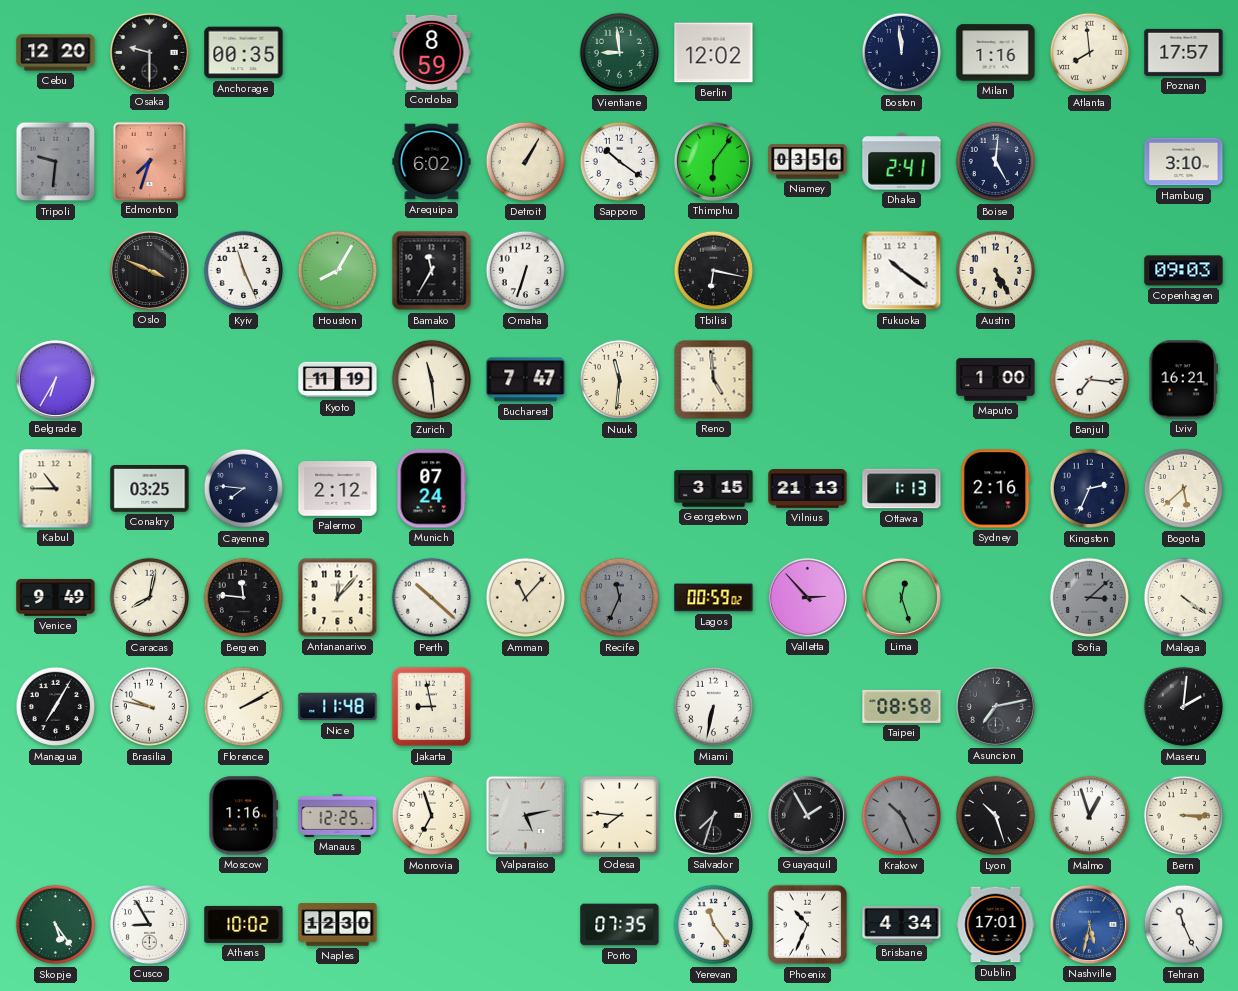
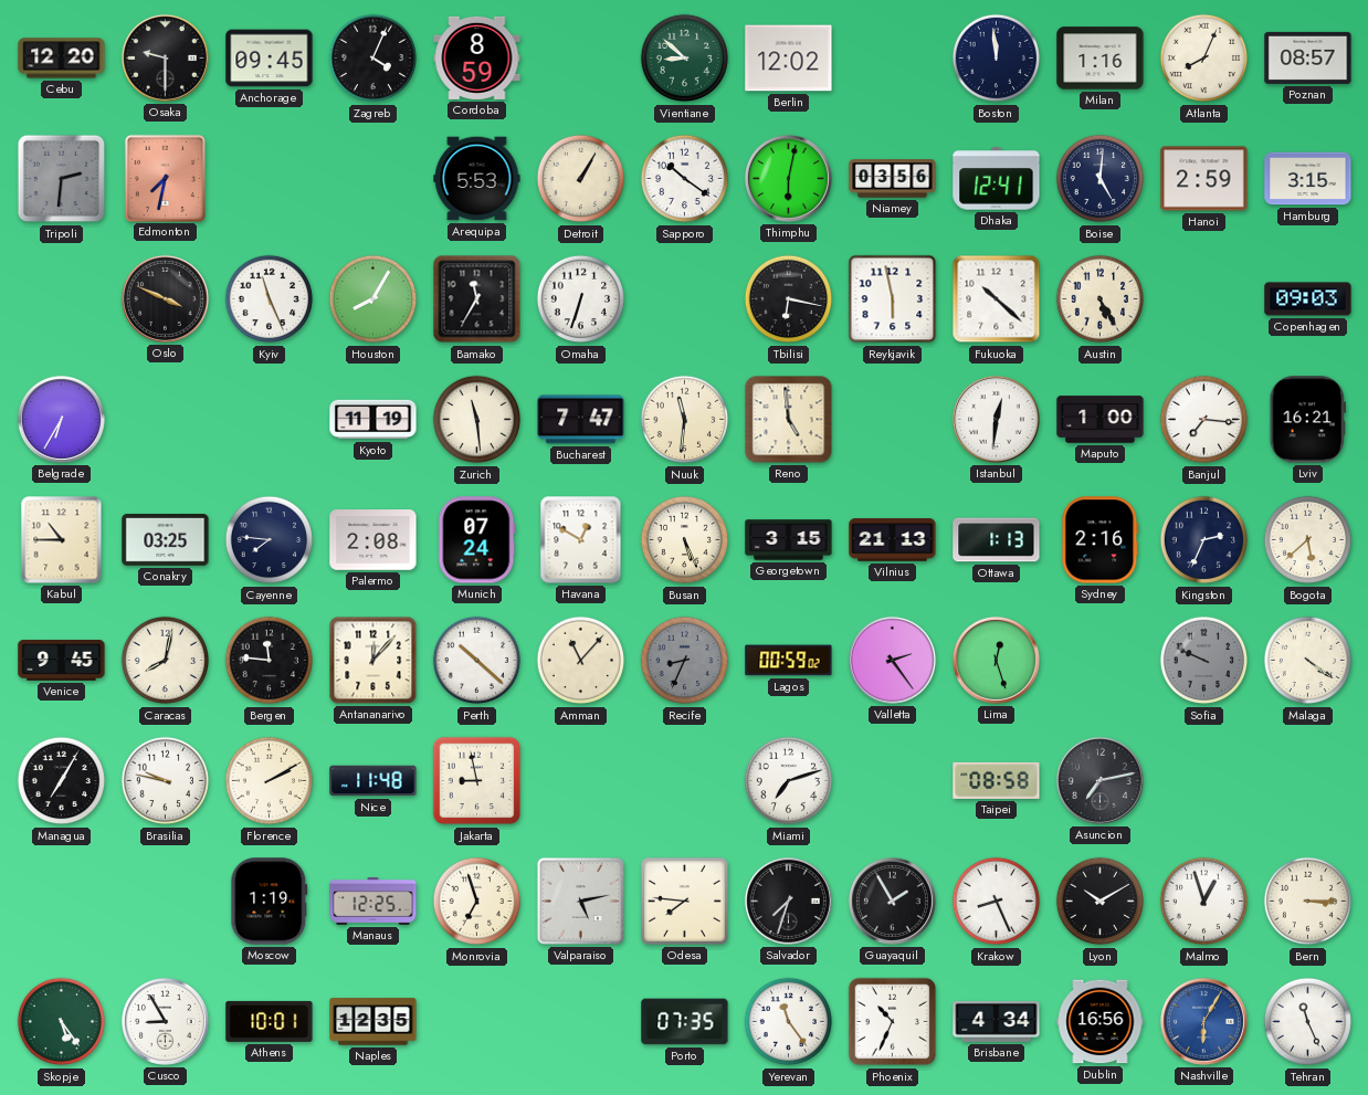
Anchorage: 00:35 -> 09:45 (270, 59)
Zagreb: none -> 4:04 (373, 59)
Vientiane: 8:59 -> 8:52 (685, 59)
Atlanta: 7:59 -> 8:04 (1204, 59)
Poznan: 17:57 -> 08:57 (1308, 57)
Tripoli: 9:31 -> 2:31 (62, 179)
Edmonton: 7:33 -> 7:32 (165, 178)
Arequipa: 6:02 -> 5:53 (477, 179)
Thimphu: 6:06 -> 6:02 (788, 178)
Dhaka: 2:41 -> 12:41 (997, 179)
Hanoi: none -> 2:59 (1204, 179)
Hamburg: 3:10 -> 3:15 (1308, 179)
Reykjavik: none -> 5:58 (893, 299)
Fukuoka: 10:21 -> 10:22 (997, 299)
Istanbul: none -> 12:31 (996, 419)
Palermo: 2:12 -> 2:08 (373, 540)
Havana: none -> 12:50 (581, 540)
Busan: none -> 5:26 (685, 540)
Venice: 9:49 -> 9:45 (62, 661)
Recife: 11:34 -> 8:34 (685, 661)
Valletta: 2:53 -> 2:24 (892, 660)
Sofia: 3:08 -> 9:49 (1204, 661)
Miami: 6:32 -> 7:12 (789, 781)
Maseru: 2:01 -> none (1184, 707)
Moscow: 1:16 -> 1:19 (270, 902)
Krakow: 10:26 -> 8:26 (997, 902)
Krakow dial: grey -> white (997, 902)
Lyon: 10:27 -> 10:10 (1101, 902)
Athens: 10:02 -> 10:01 (270, 1021)
Naples: 12:30 -> 12:35 (373, 1022)
Dublin: 17:01 -> 16:56 (1101, 1022)
Nashville: 5:32 -> 6:05 (1203, 1021)
